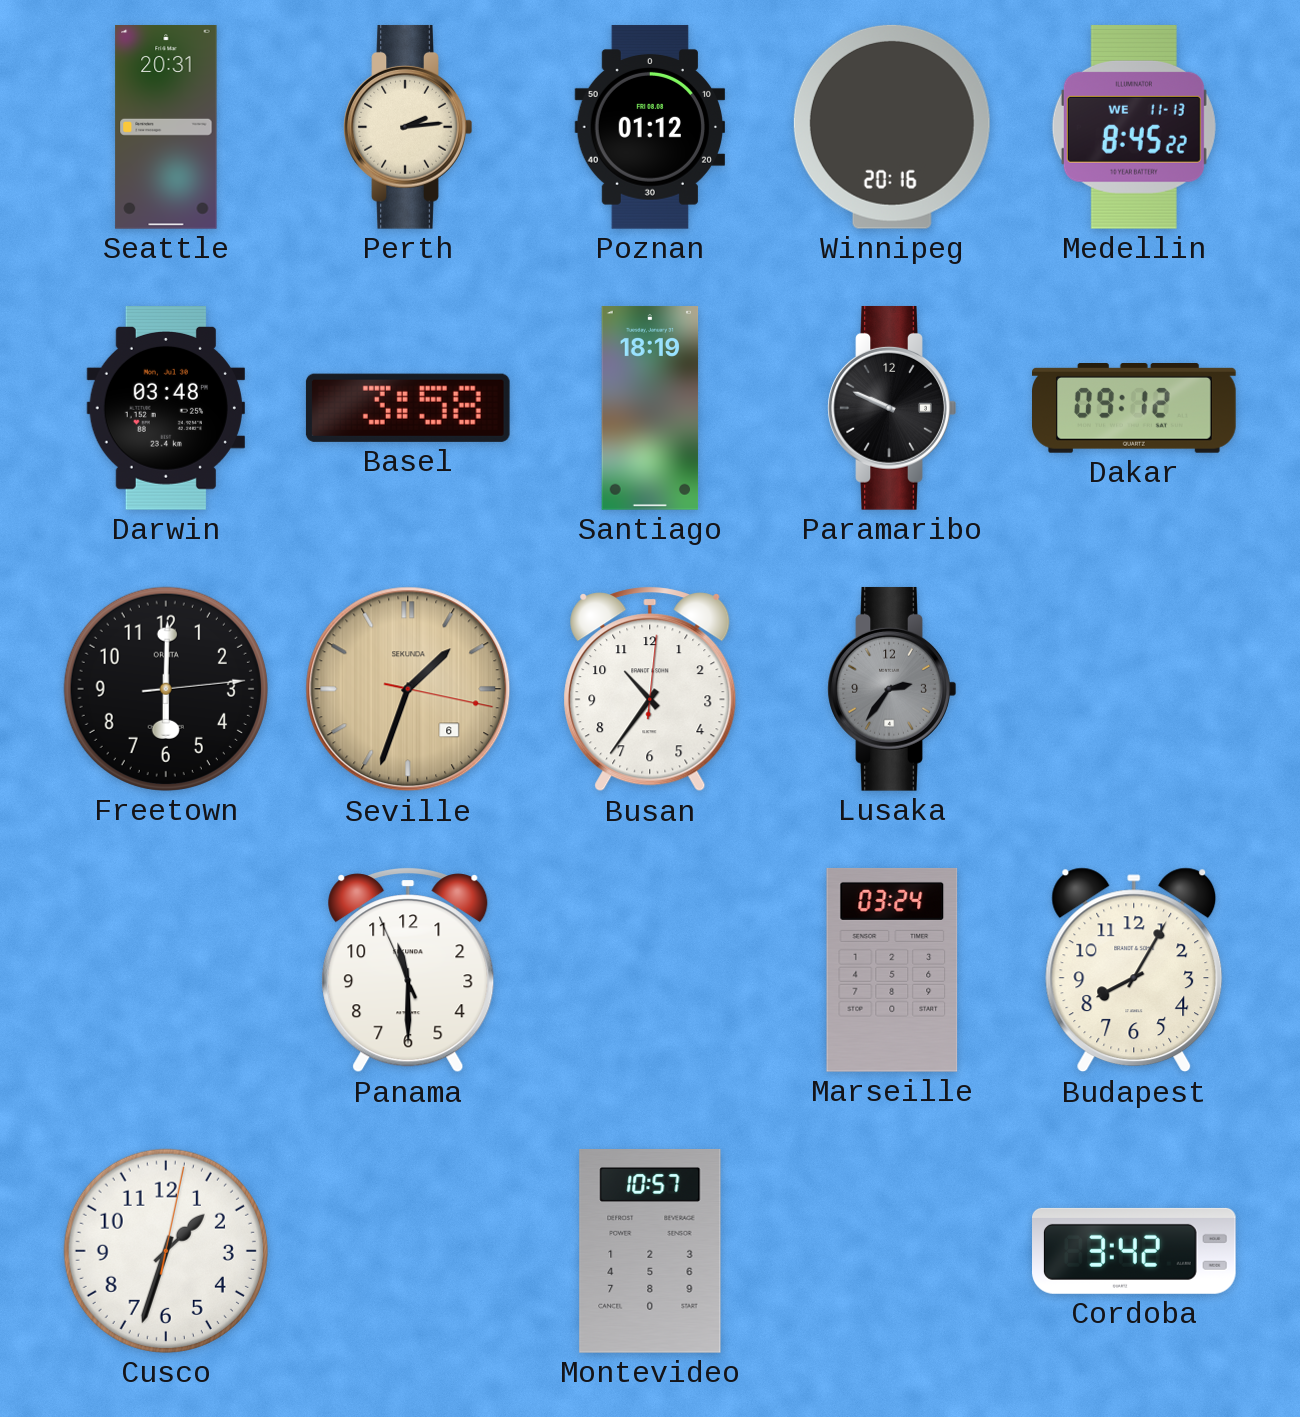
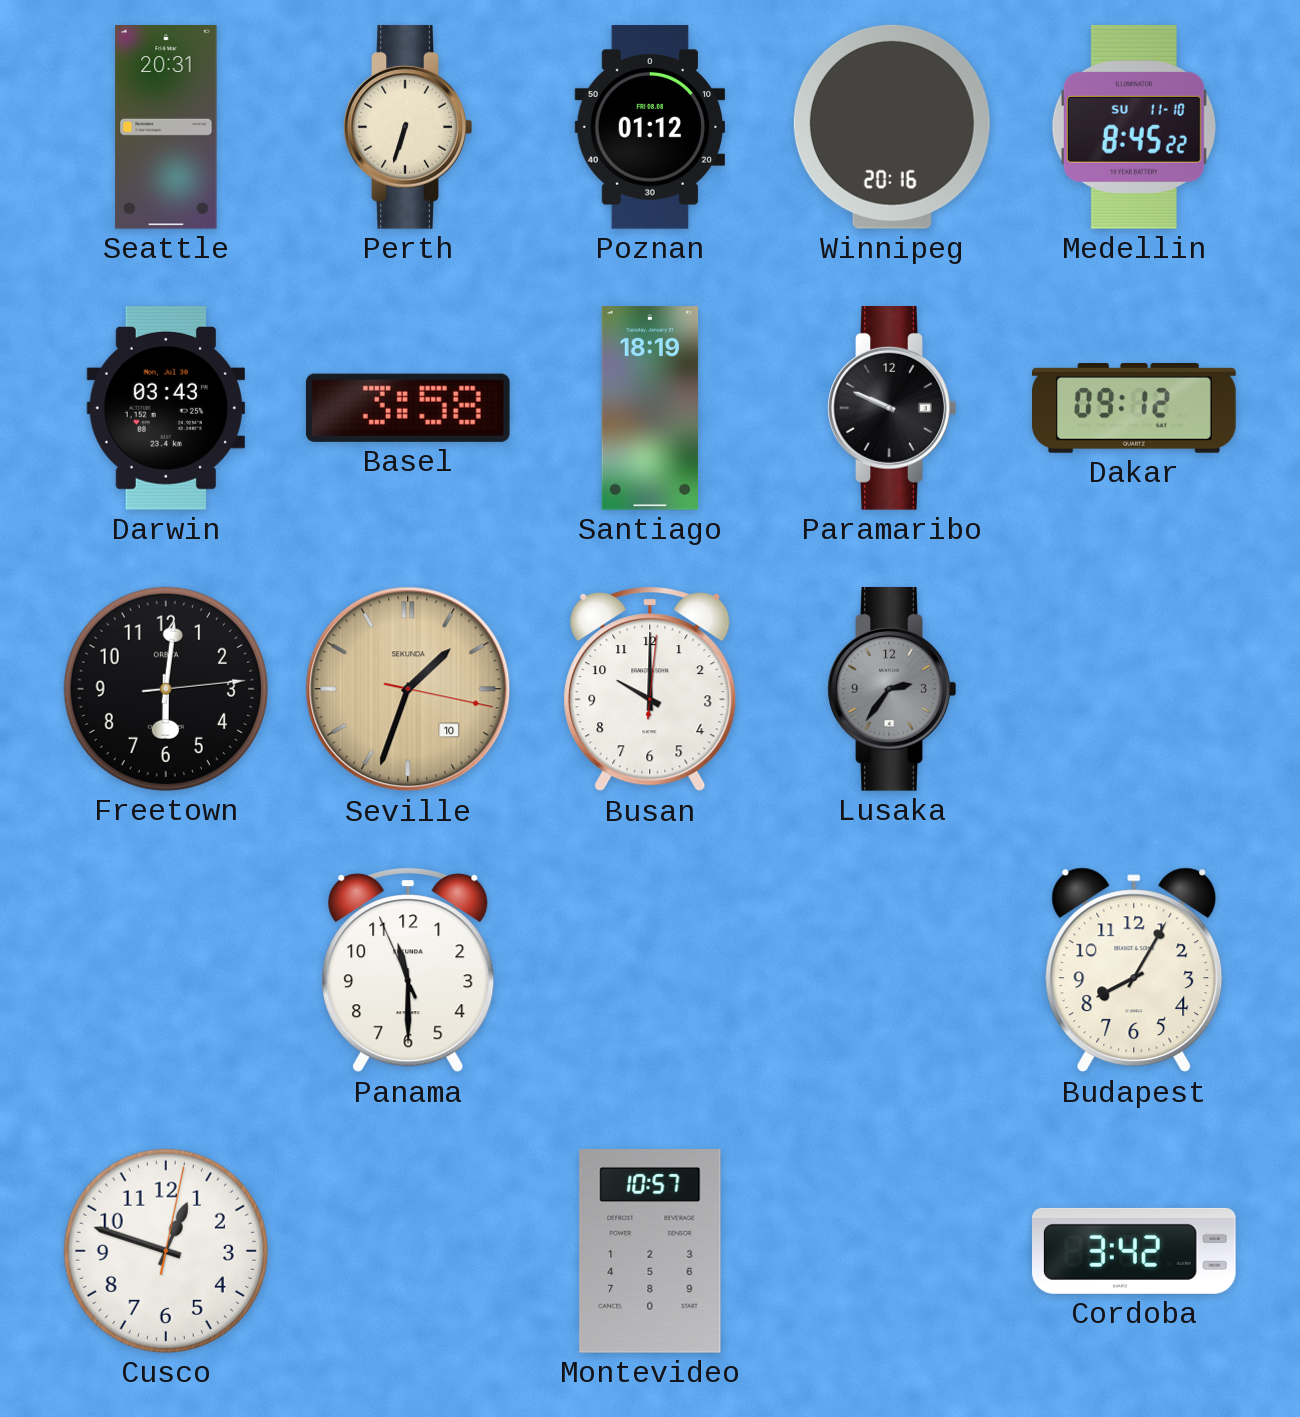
Perth: 2:14 -> 6:33 (408, 127)
Medellin date: WE 11-13 -> SU 11-10 (1134, 127)
Darwin: 03:48 -> 03:43 (166, 409)
Freetown: 6:00 -> 6:01 (166, 689)
Seville date: 6 -> 10 (408, 689)
Busan: 10:36 -> 10:00 (650, 689)
Marseille: 03:24 -> none (892, 970)
Cusco: 1:33 -> 12:48 (166, 1251)
